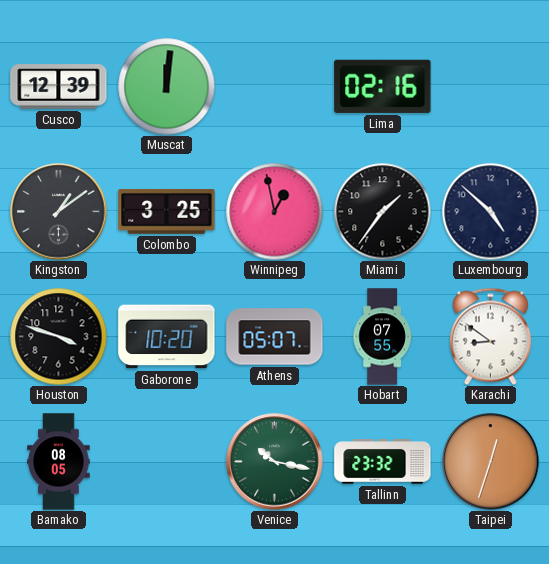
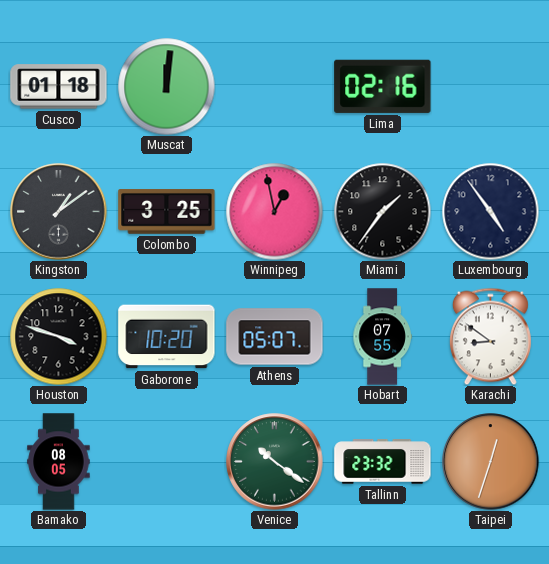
Cusco: 12:39 -> 01:18 (59, 87)
Luxembourg: 4:52 -> 4:54 (490, 211)
Venice: 10:17 -> 10:21 (275, 462)
